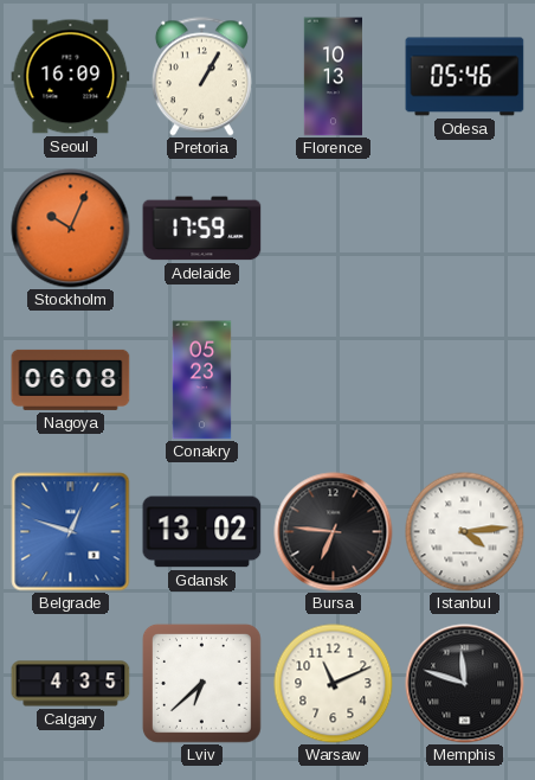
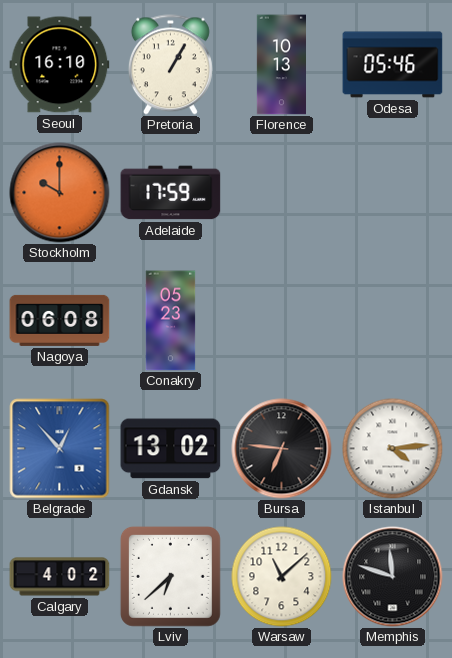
Seoul: 16:09 -> 16:10 (60, 65)
Stockholm: 10:04 -> 10:00 (60, 193)
Belgrade: 12:48 -> 12:53 (60, 449)
Calgary: 4:35 -> 4:02 (60, 577)
Warsaw: 11:11 -> 11:08 (282, 577)
